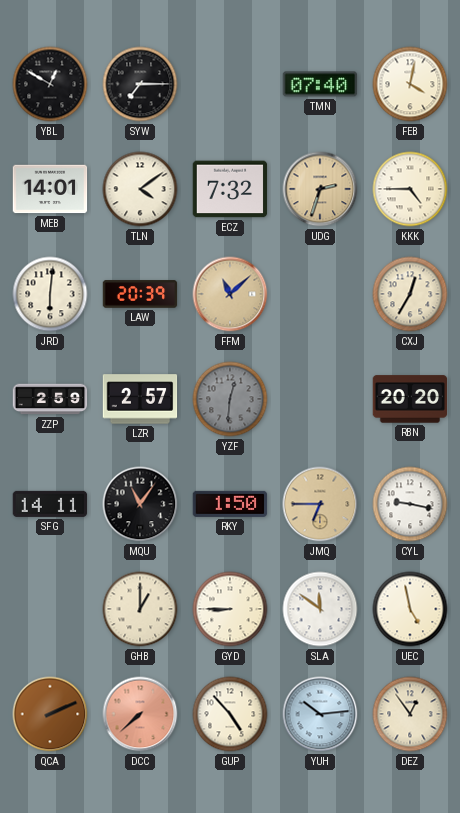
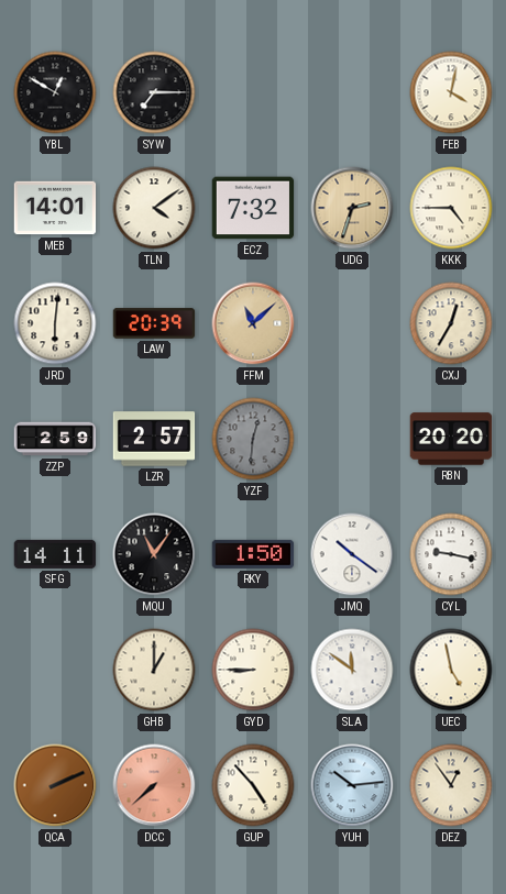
TMN: 07:40 -> none (320, 84)
JMQ: 6:45 -> 10:21 (352, 554)
JMQ dial: champagne -> white (352, 554)
